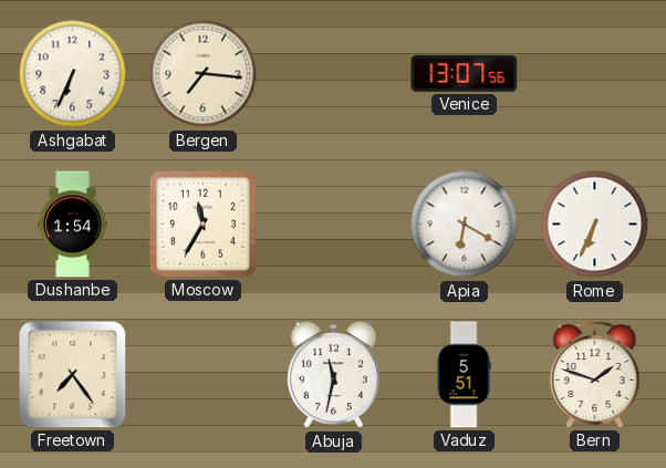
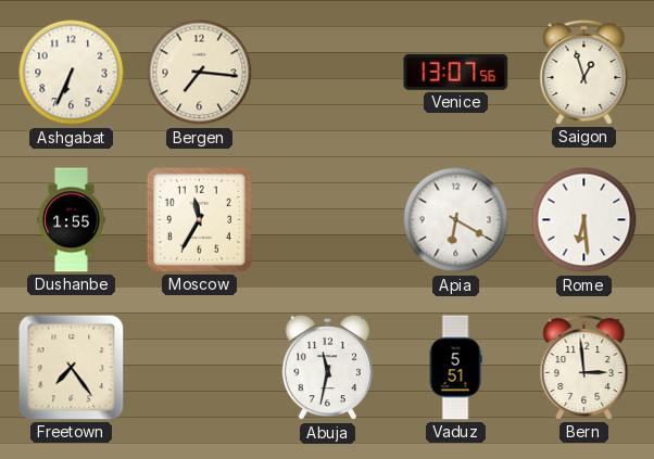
Saigon: none -> 12:57 (584, 73)
Dushanbe: 1:54 -> 1:55 (72, 220)
Rome: 6:34 -> 6:29 (584, 220)
Bern: 1:48 -> 2:59 (584, 368)
